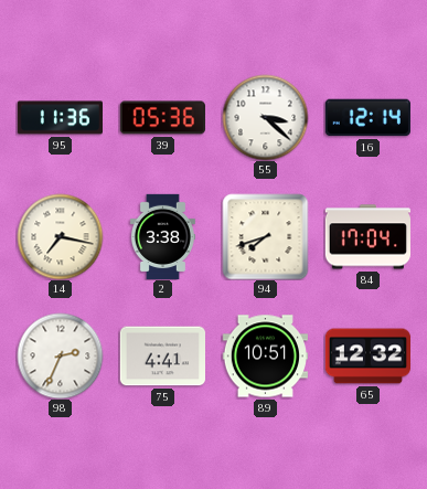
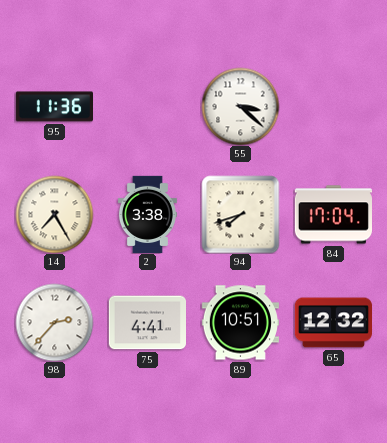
39: 05:36 -> none (162, 118)
16: 12:14 -> none (367, 118)
14: 7:17 -> 7:25 (54, 214)
98: 2:34 -> 2:37 (54, 322)
